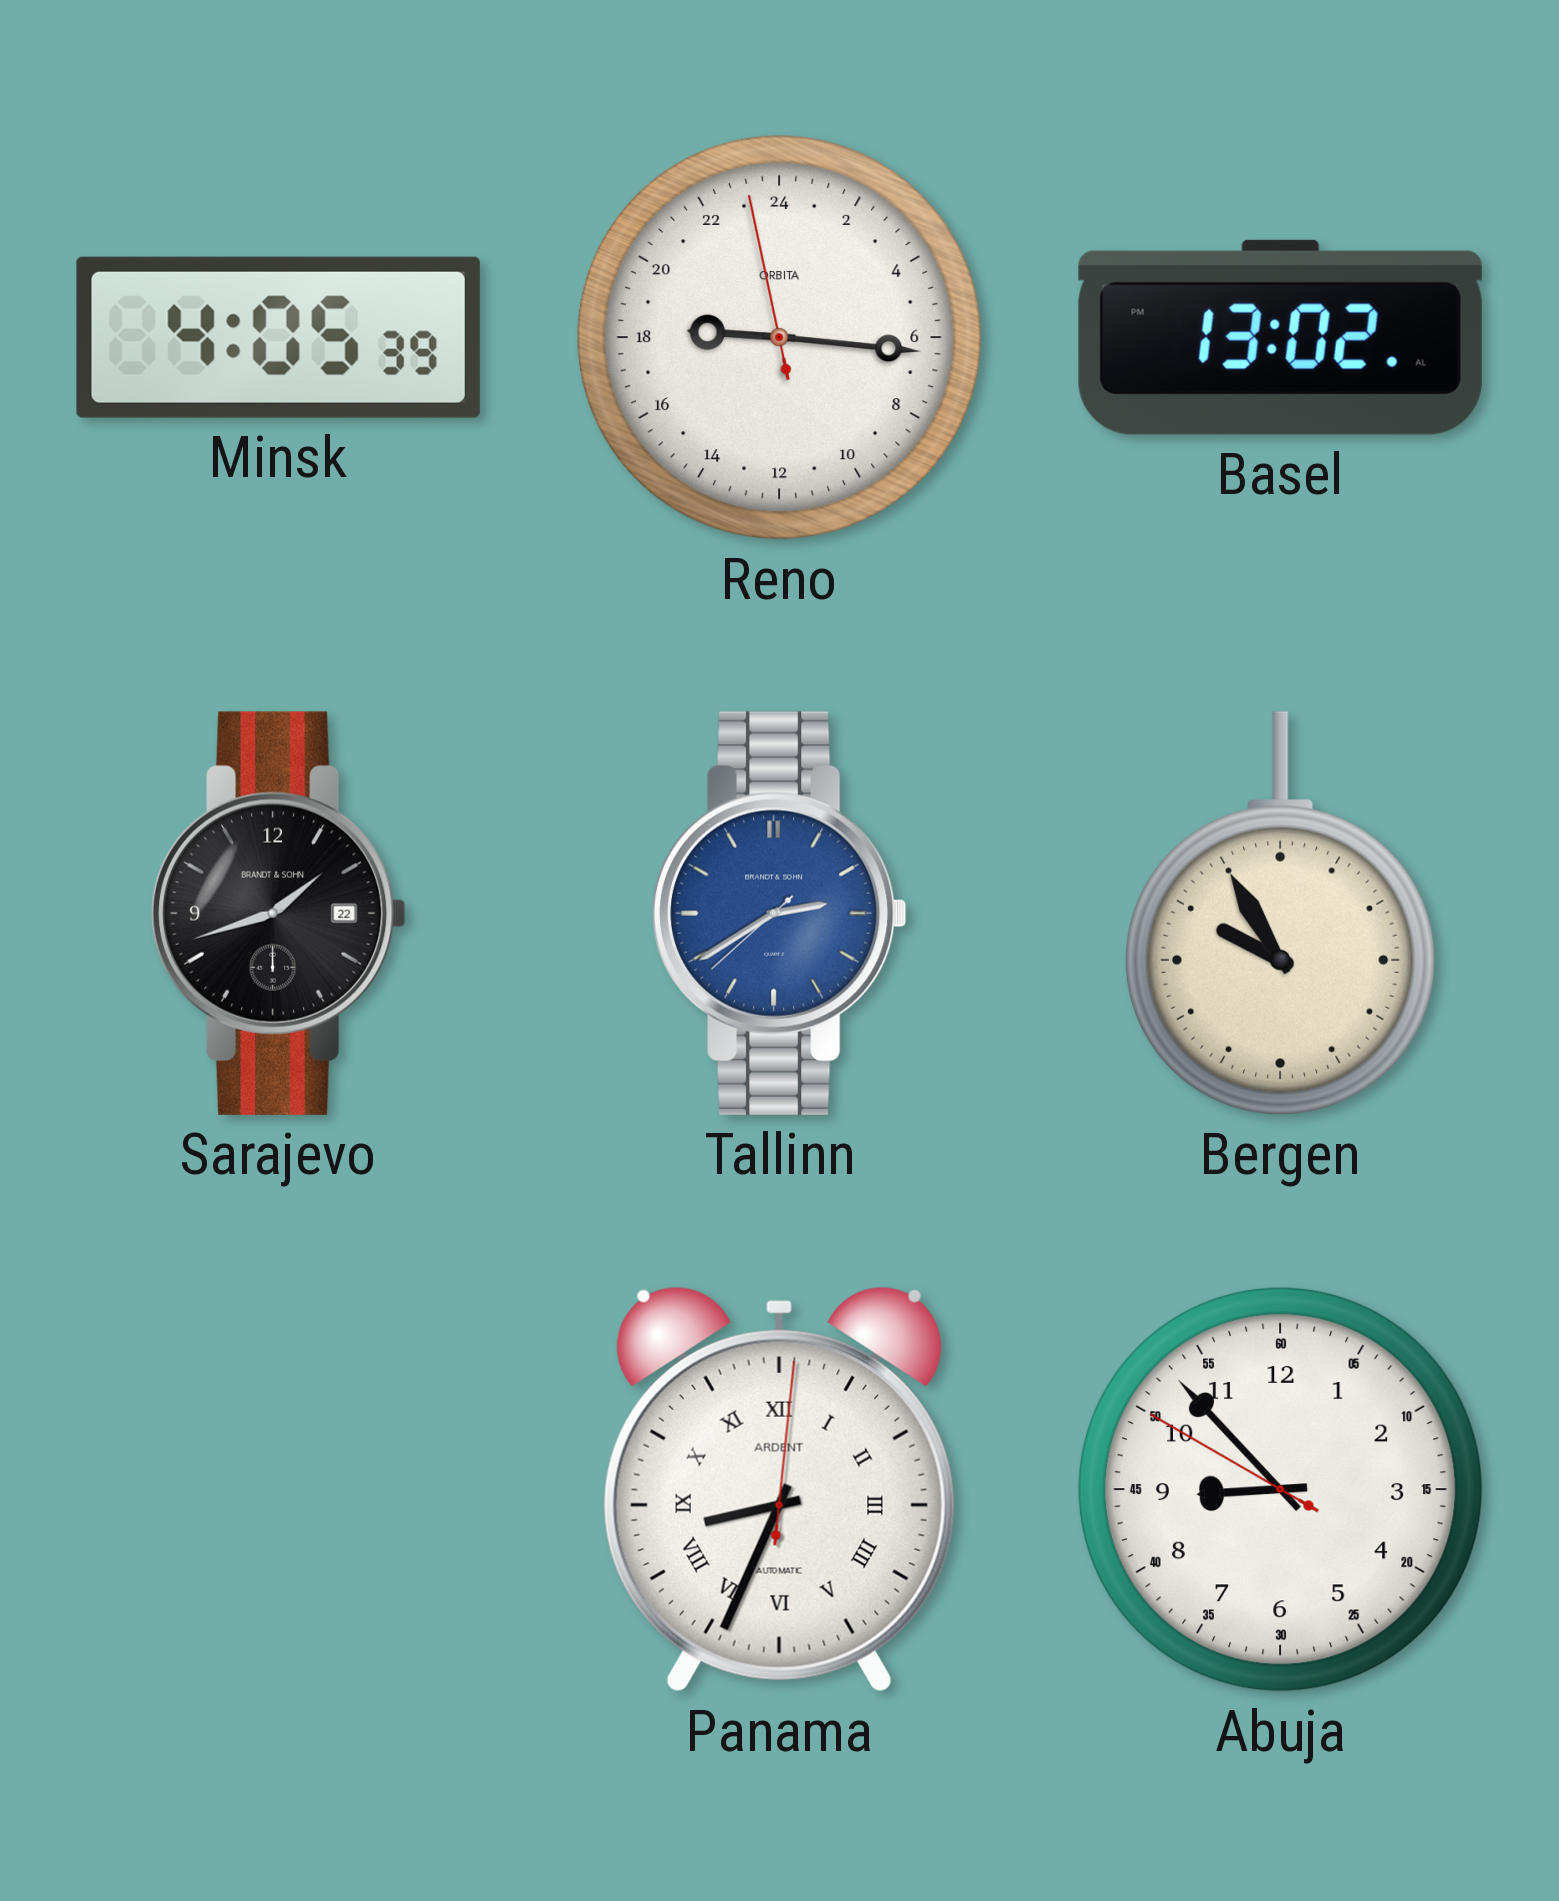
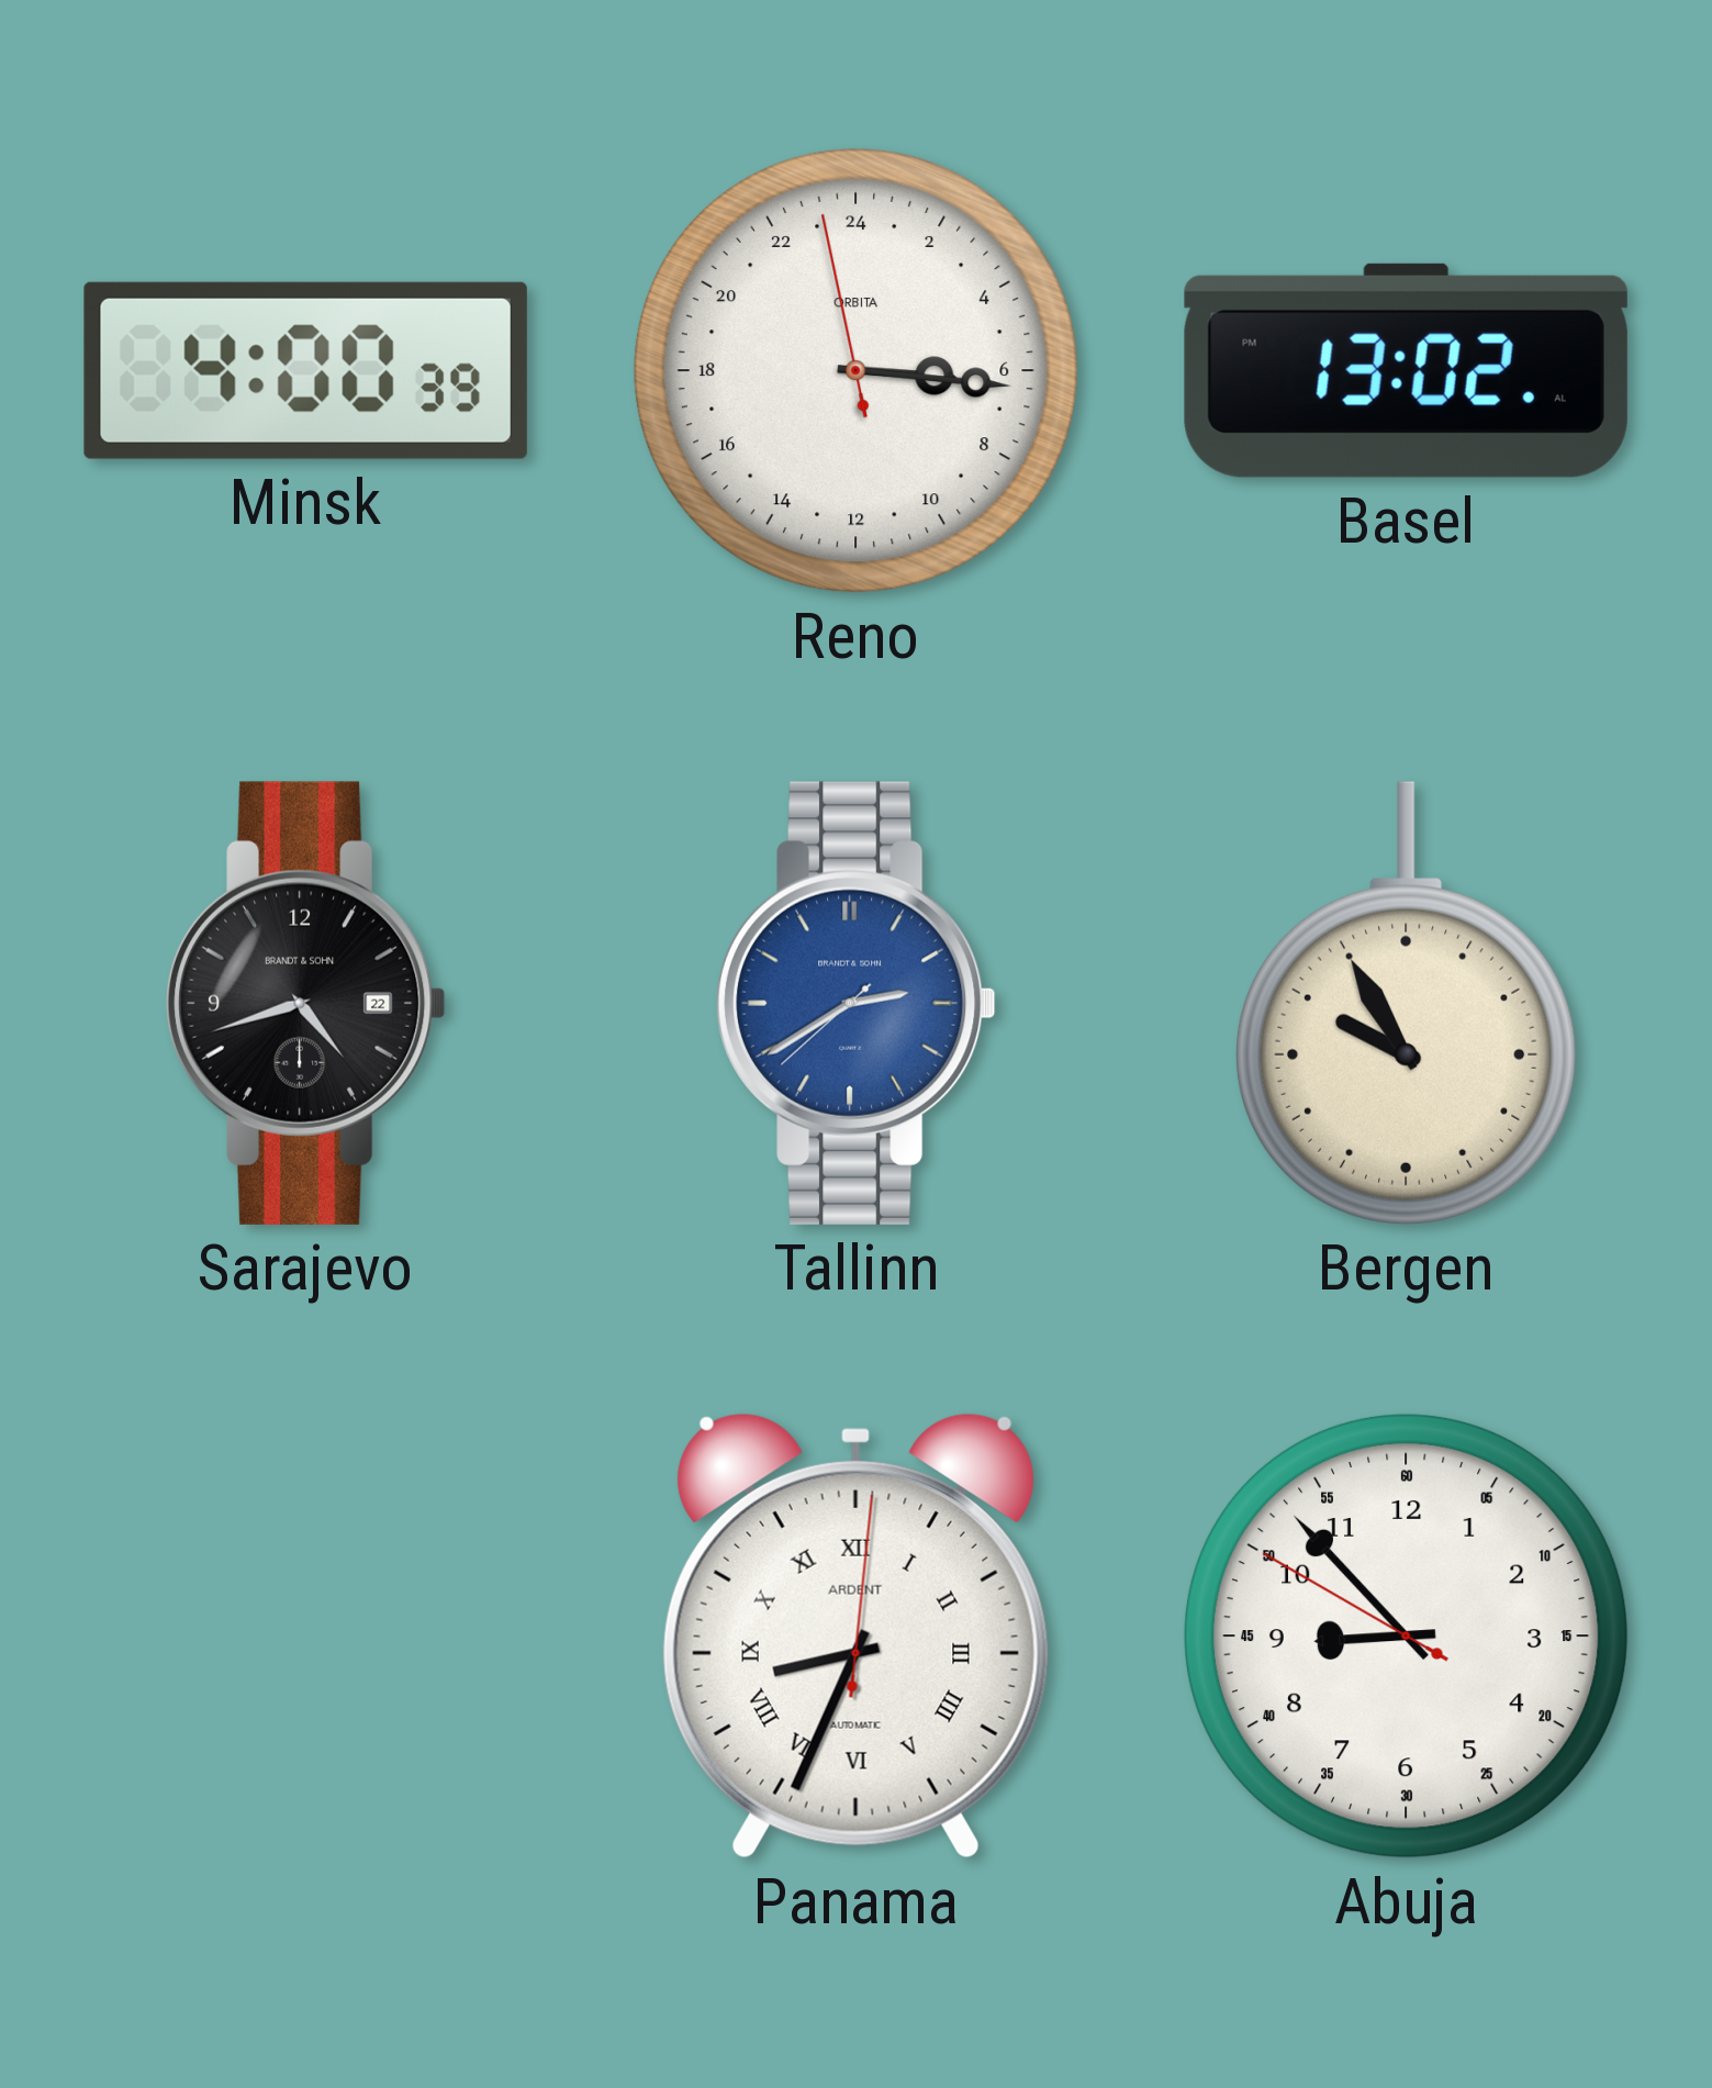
Minsk: 4:05 -> 4:00 (305, 370)
Reno: 18:15 -> 6:15 (855, 370)
Sarajevo: 1:42 -> 4:42 (305, 1003)
